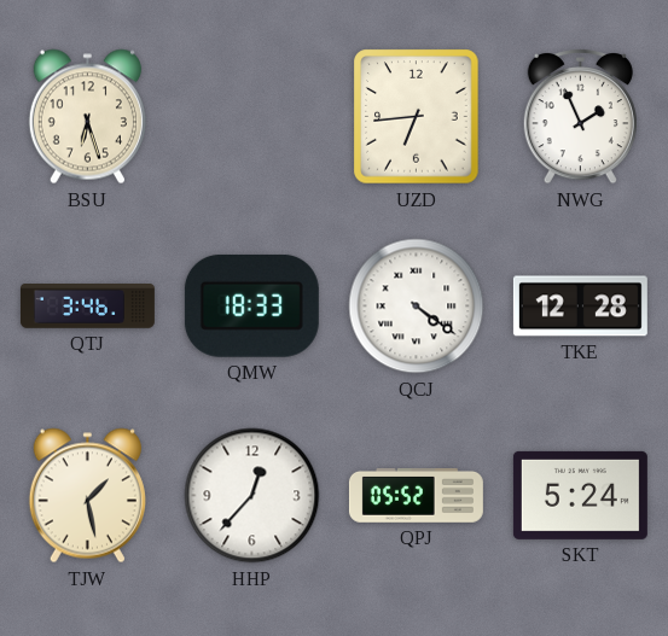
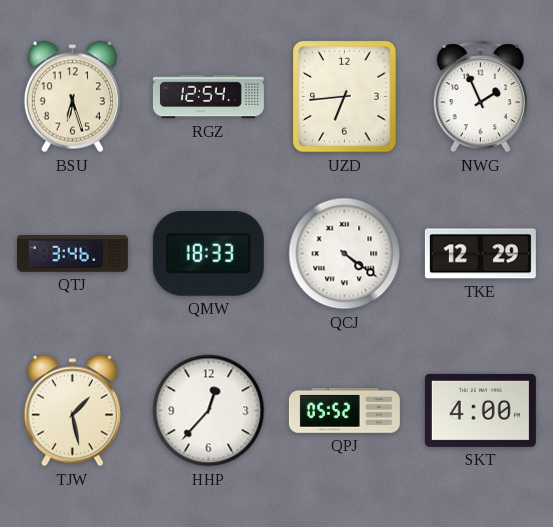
RGZ: none -> 12:54 (208, 97)
TKE: 12:28 -> 12:29 (480, 254)
SKT: 5:24 -> 4:00 (480, 410)
